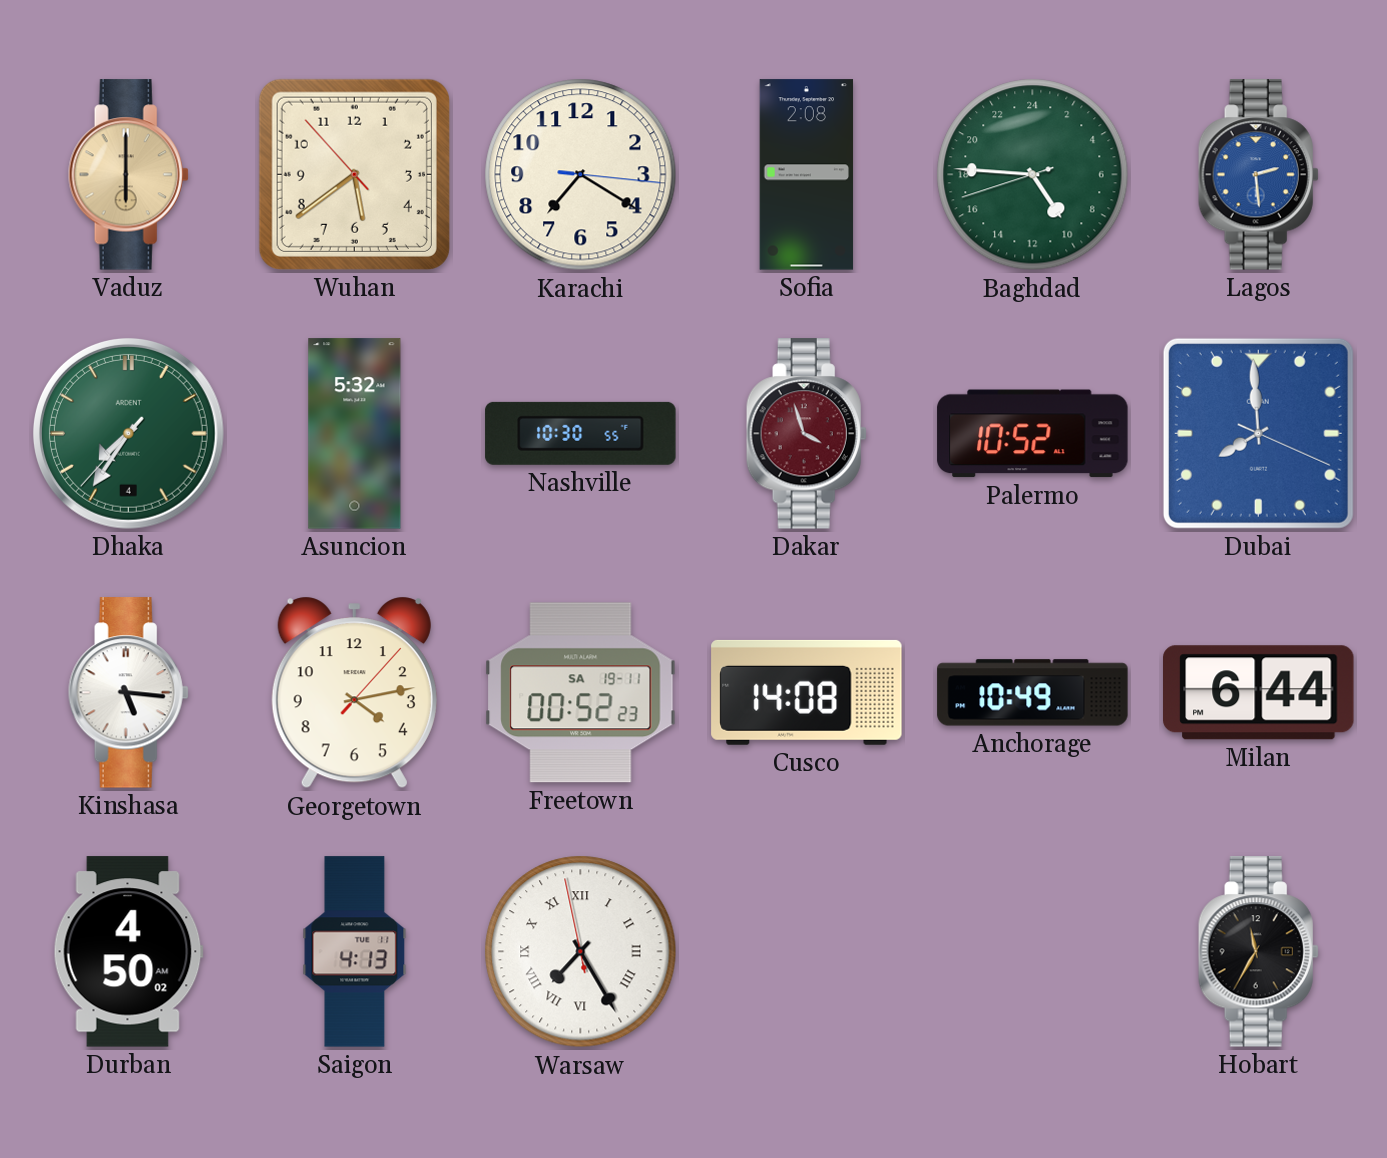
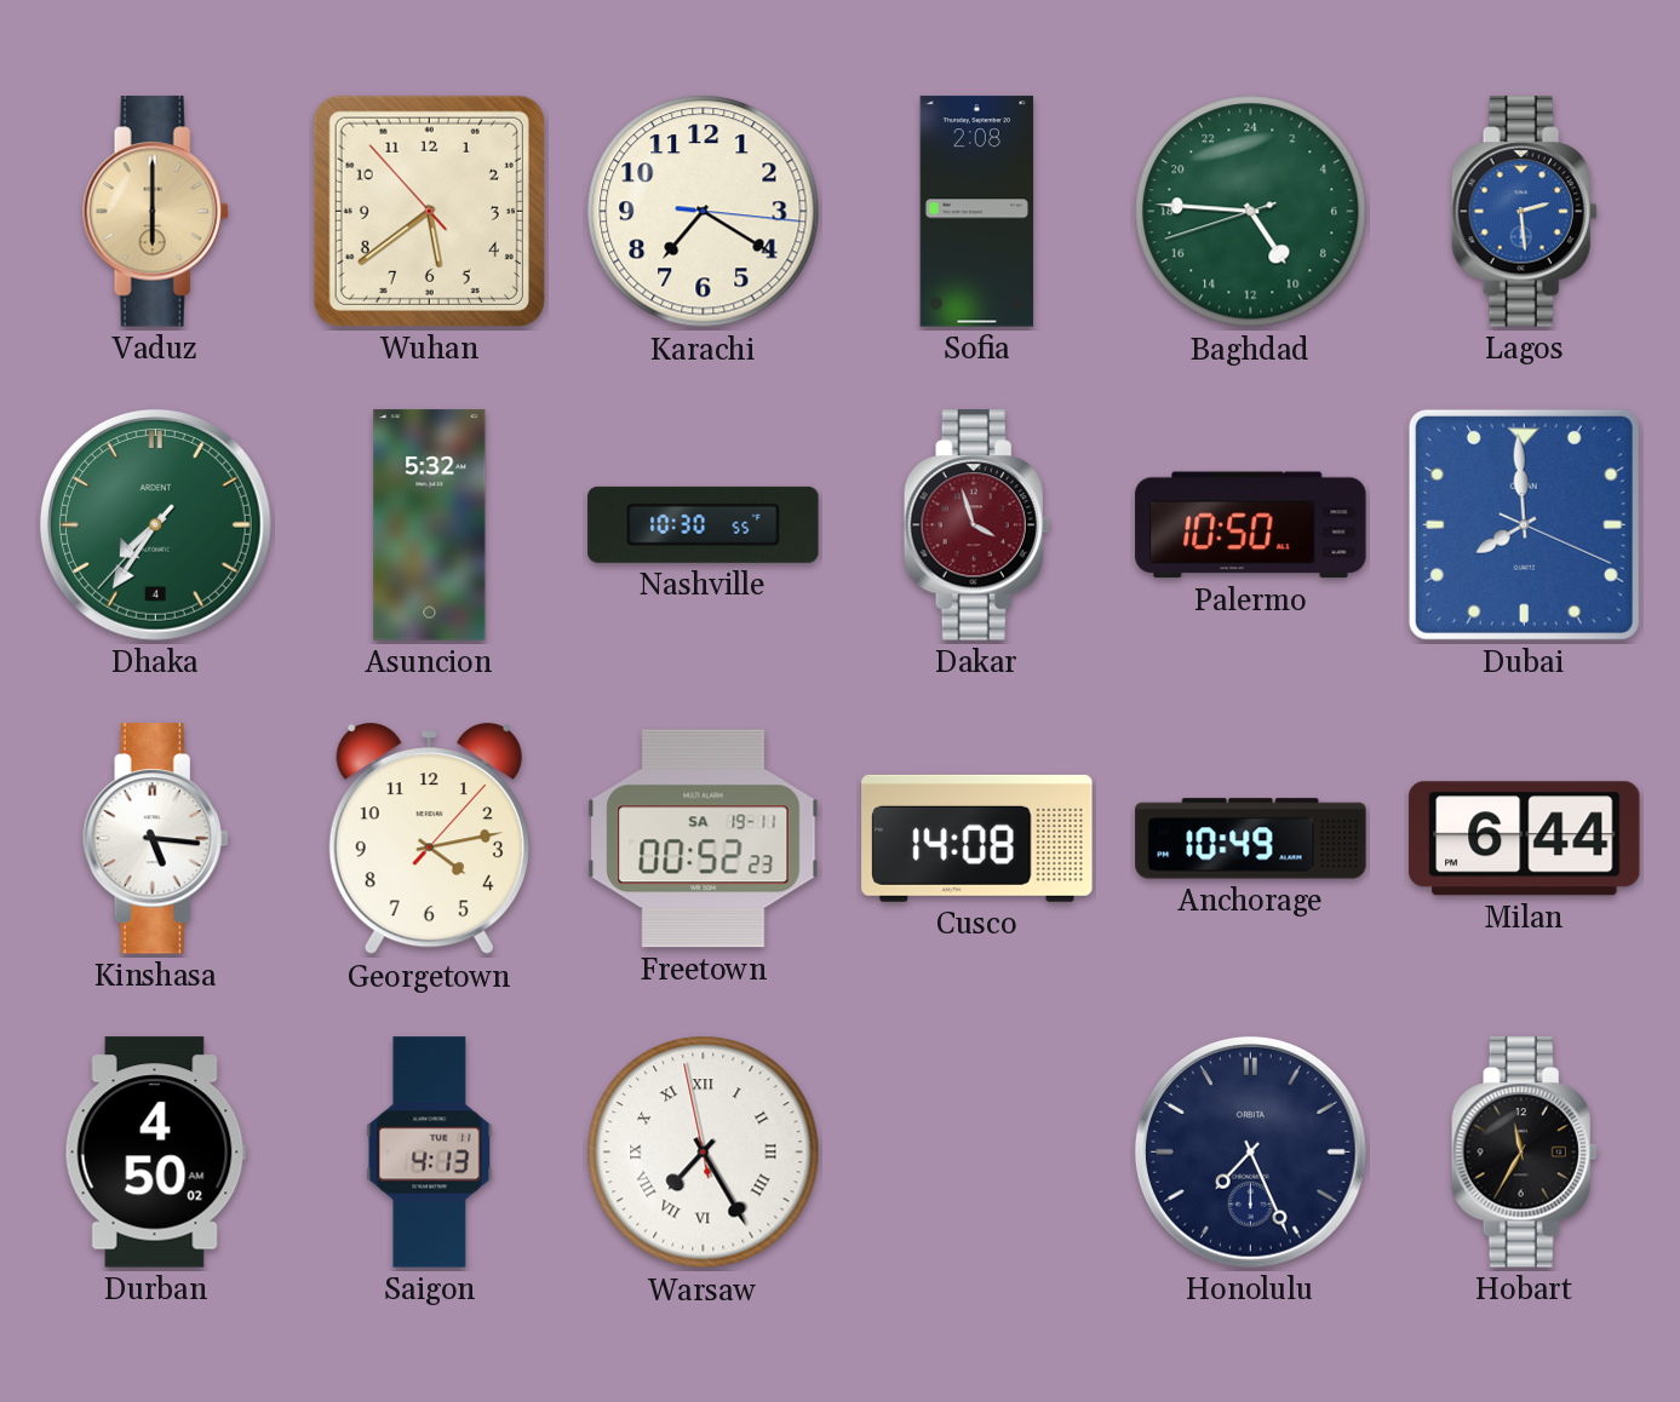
Palermo: 10:52 -> 10:50 (1251, 525)
Honolulu: none -> 7:26 (1250, 1151)
